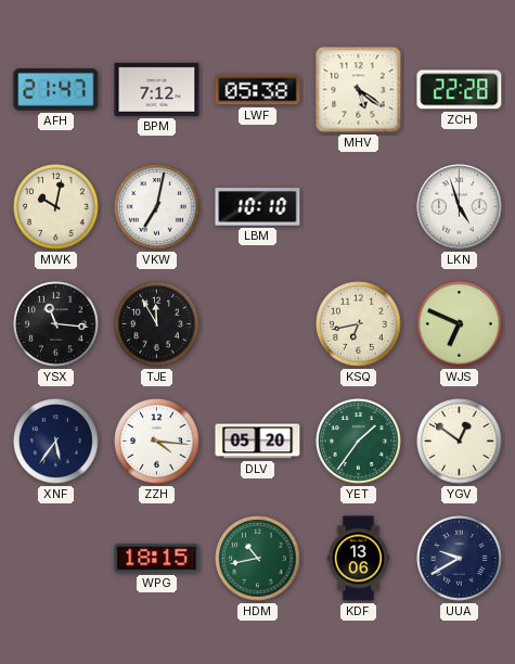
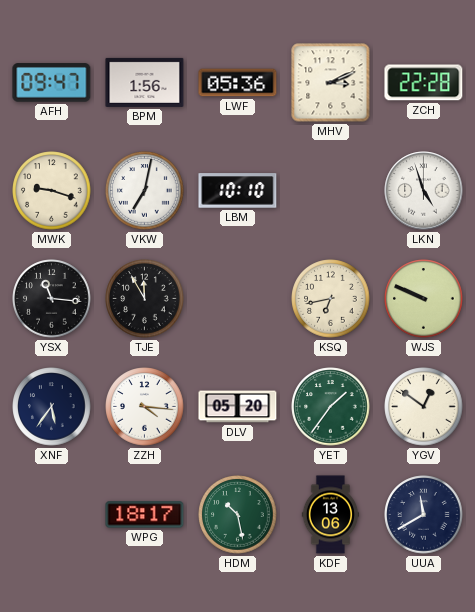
AFH: 21:47 -> 09:47 (52, 83)
BPM: 7:12 -> 1:56 (145, 82)
LWF: 05:38 -> 05:36 (238, 83)
MHV: 5:21 -> 3:11 (331, 83)
MWK: 10:02 -> 9:18 (52, 191)
WJS: 6:49 -> 9:49 (424, 299)
WPG: 18:15 -> 18:17 (145, 515)
HDM: 10:43 -> 10:28 (238, 515)
UUA: 9:40 -> 11:40 (424, 515)
